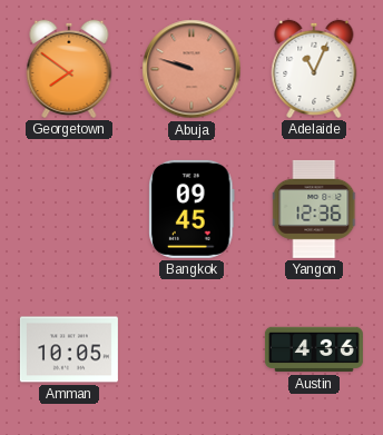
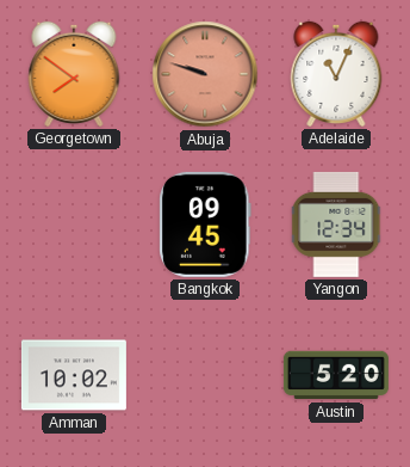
Yangon: 12:36 -> 12:34 (337, 225)
Amman: 10:05 -> 10:02 (74, 375)
Austin: 4:36 -> 5:20 (336, 375)
